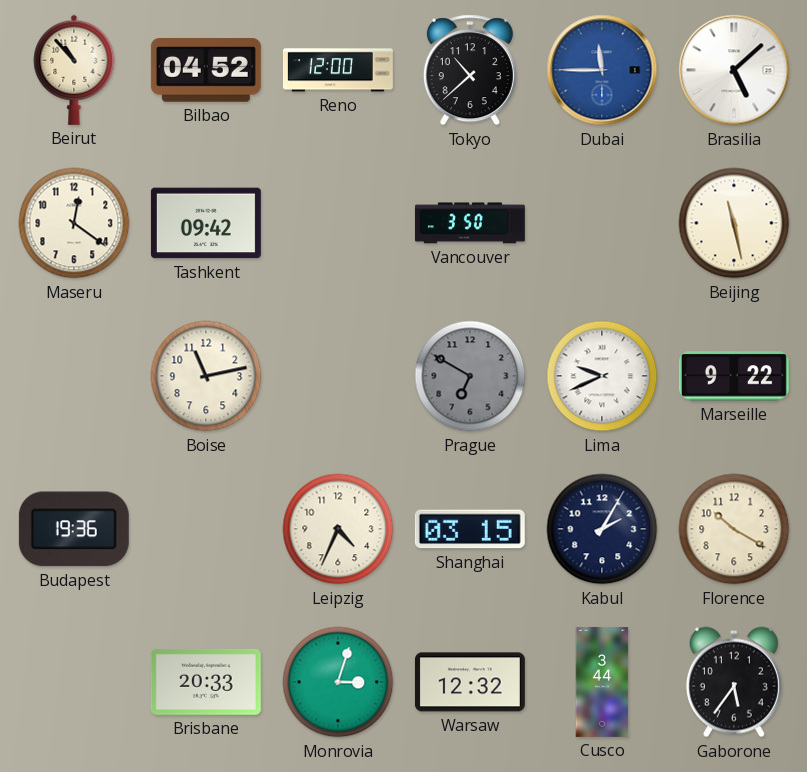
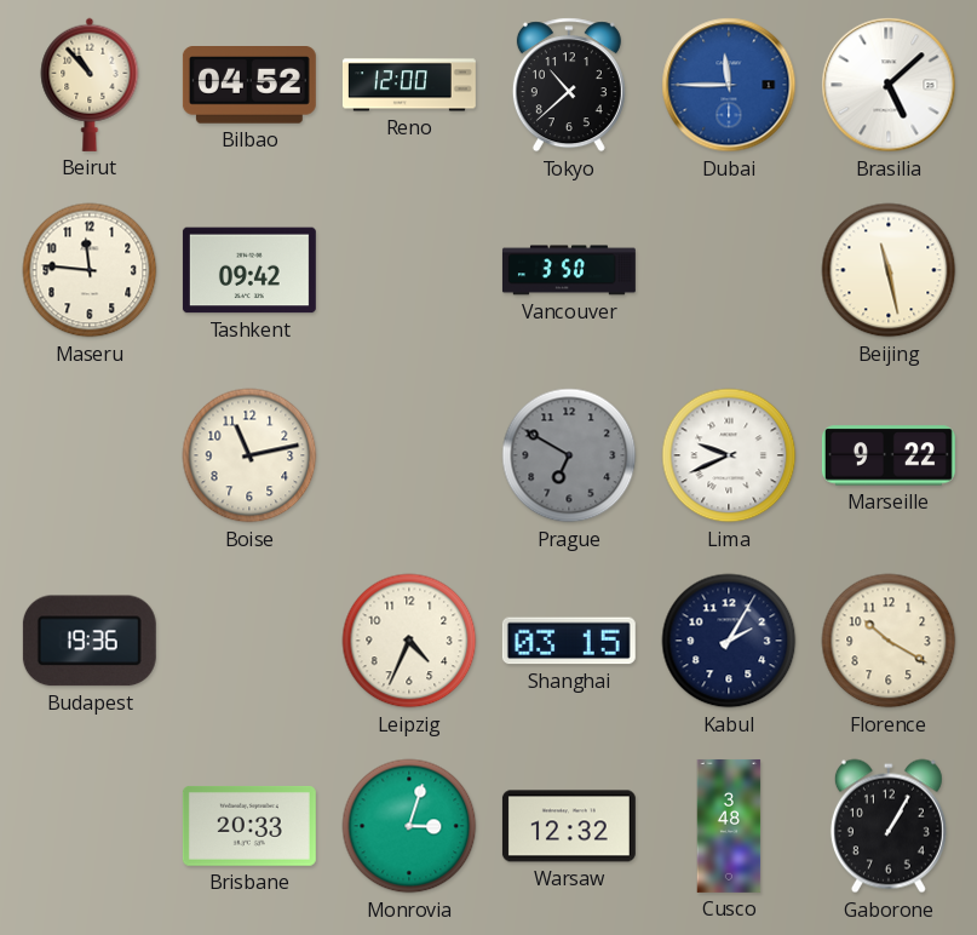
Maseru: 12:21 -> 11:46 (90, 270)
Cusco: 3:44 -> 3:48 (729, 826)
Gaborone: 5:36 -> 1:05 (889, 826)
